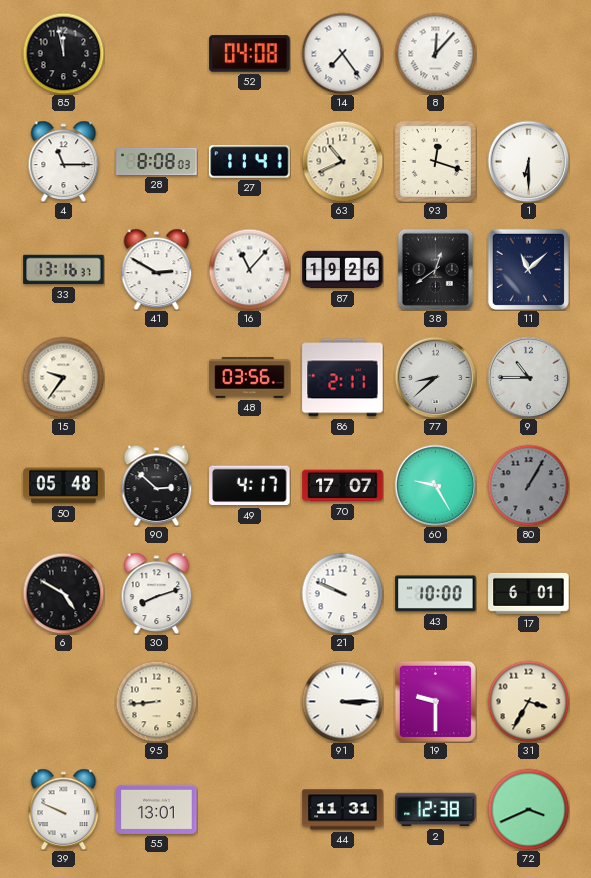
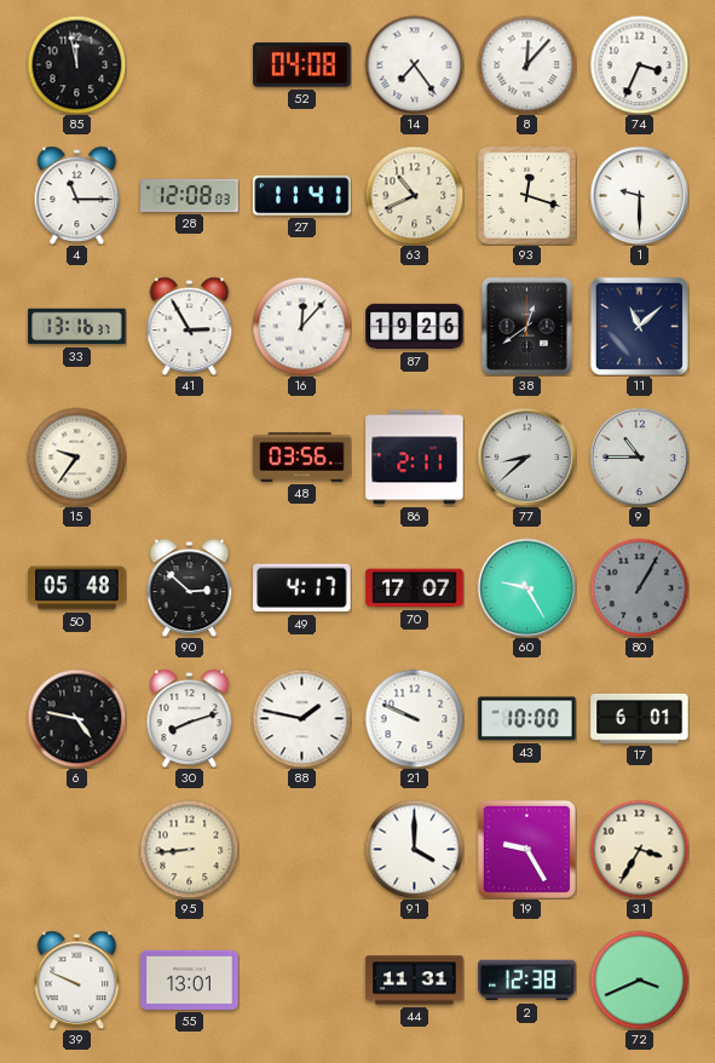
74: none -> 3:34 (639, 64)
28: 8:08 -> 12:08 (190, 195)
1: 6:30 -> 9:30 (639, 195)
41: 2:50 -> 2:55 (190, 326)
16: 11:07 -> 12:07 (301, 326)
6: 4:50 -> 4:47 (76, 718)
88: none -> 1:47 (301, 718)
91: 3:15 -> 4:00 (414, 849)
19: 9:30 -> 9:25 (526, 849)
